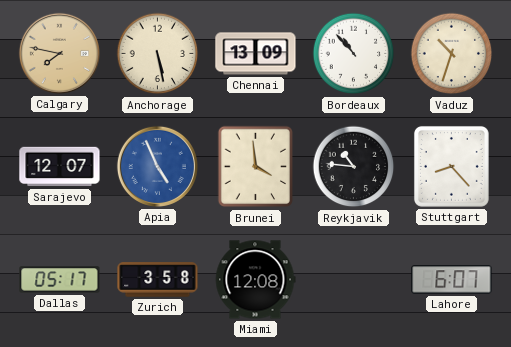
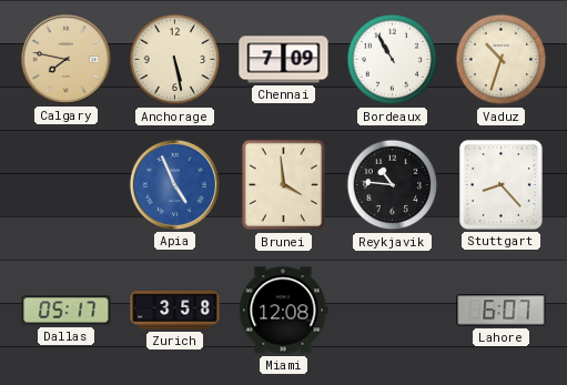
Chennai: 13:09 -> 7:09 (284, 60)
Bordeaux: 10:53 -> 10:55 (393, 60)
Sarajevo: 12:07 -> none (60, 167)
